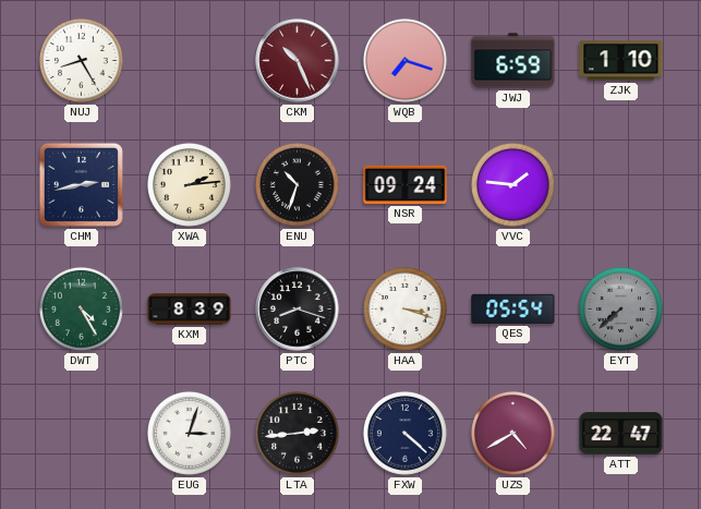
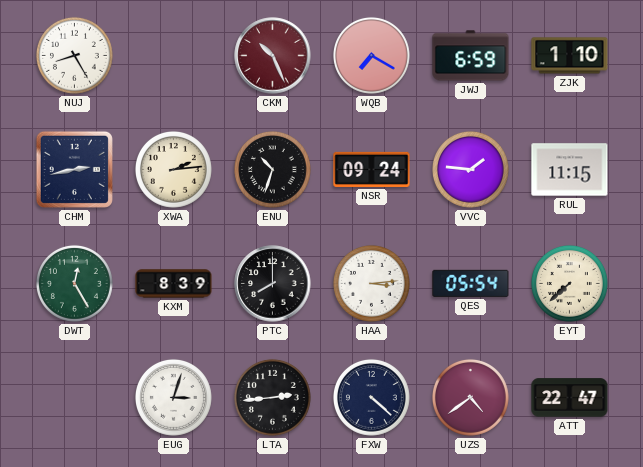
WQB: 7:18 -> 7:20 (371, 55)
RUL: none -> 11:15 (570, 170)
DWT: 4:25 -> 12:25 (74, 283)
PTC: 8:18 -> 8:00 (273, 284)
HAA: 3:18 -> 3:14 (371, 283)
EYT dial: grey -> cream (569, 283)
UZS: 4:40 -> 4:39 (470, 397)
